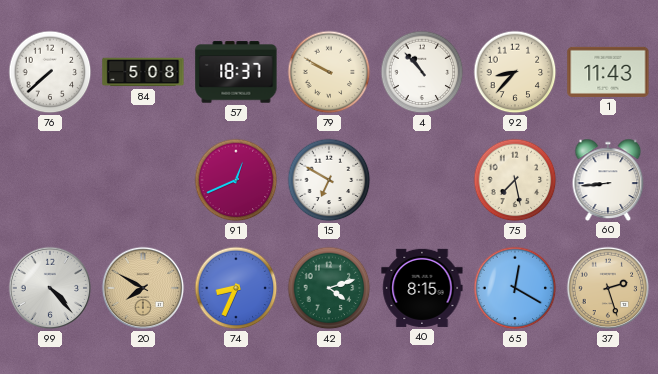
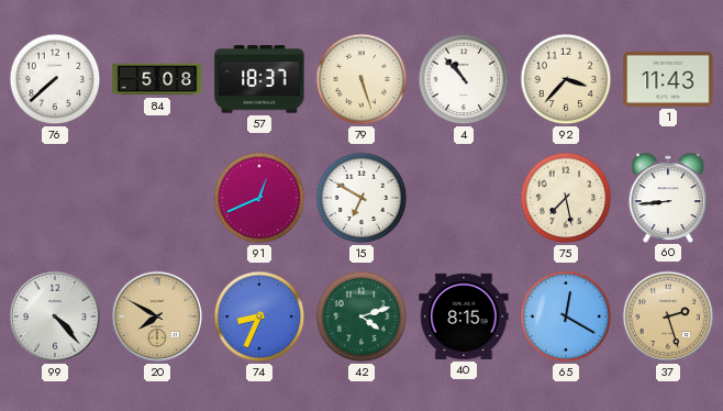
79: 9:50 -> 5:27 (361, 79)
92: 8:37 -> 3:37 (566, 79)
